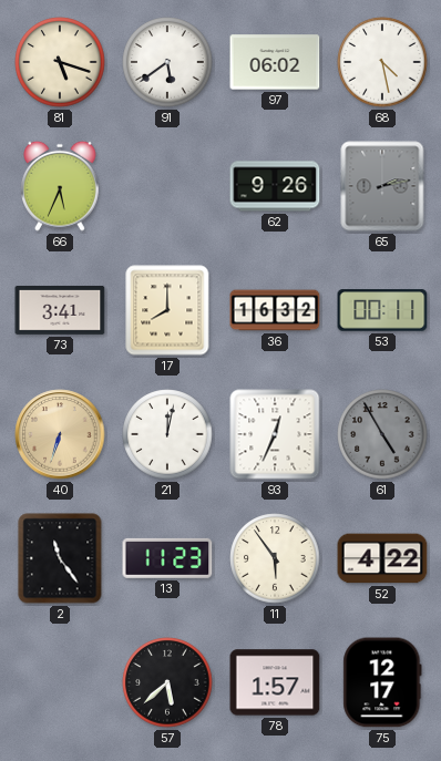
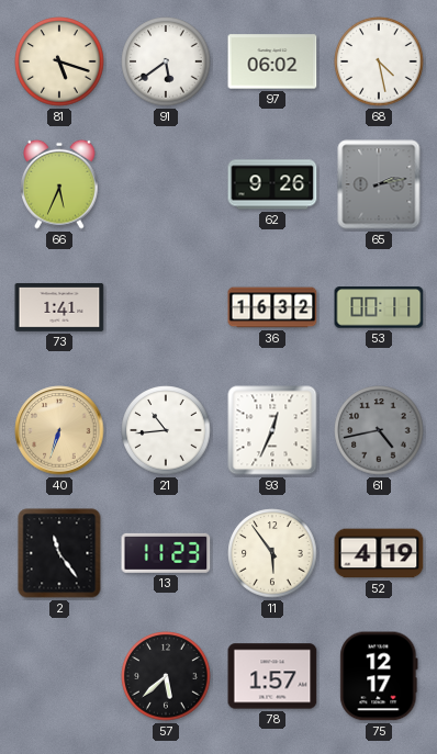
73: 3:41 -> 1:41 (59, 307)
17: 8:00 -> none (167, 310)
21: 12:02 -> 10:44 (166, 430)
61: 4:55 -> 4:43 (379, 430)
52: 4:22 -> 4:19 (379, 553)
